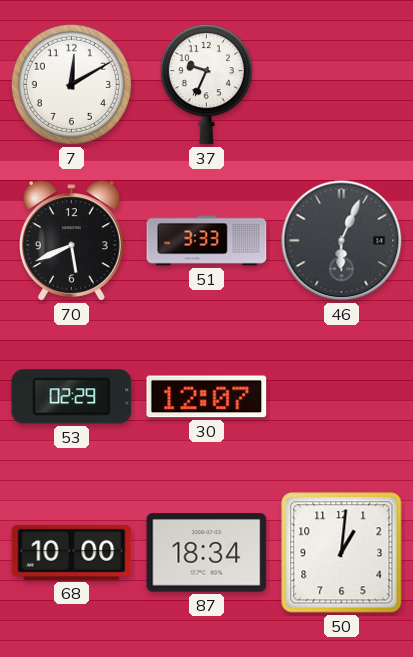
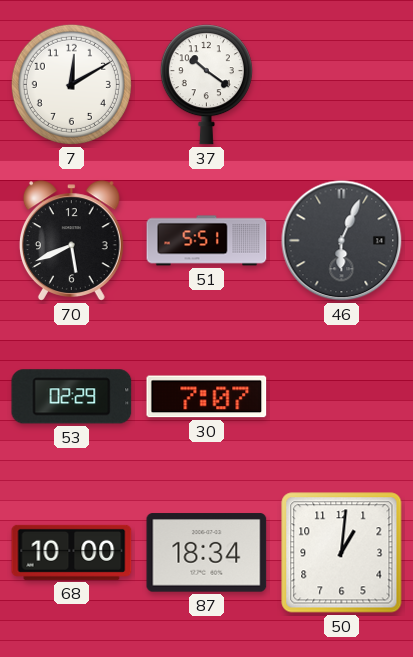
37: 9:34 -> 10:21 (206, 85)
51: 3:33 -> 5:51 (207, 241)
30: 12:07 -> 7:07 (207, 397)
